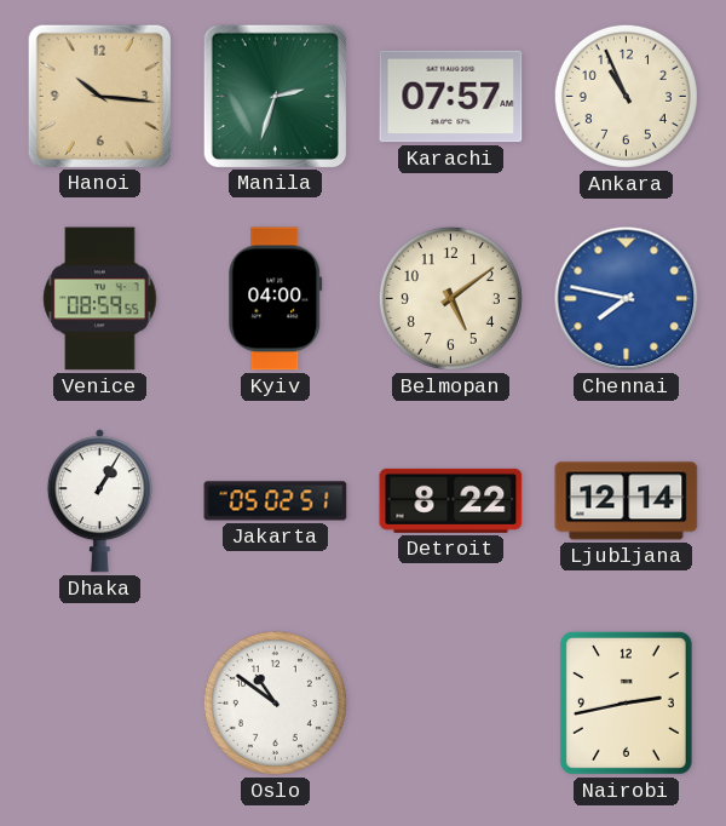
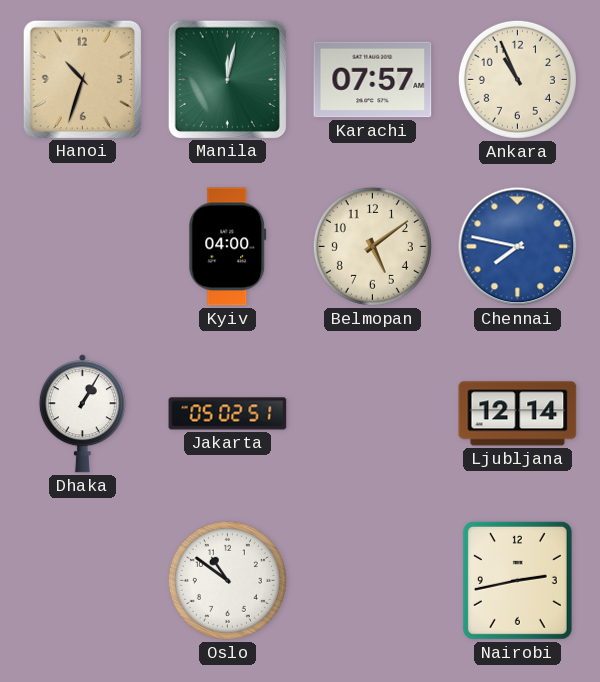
Hanoi: 10:16 -> 10:33 (82, 79)
Manila: 2:33 -> 12:02 (227, 79)
Venice: 08:59 -> none (100, 299)
Detroit: 8:22 -> none (451, 500)
